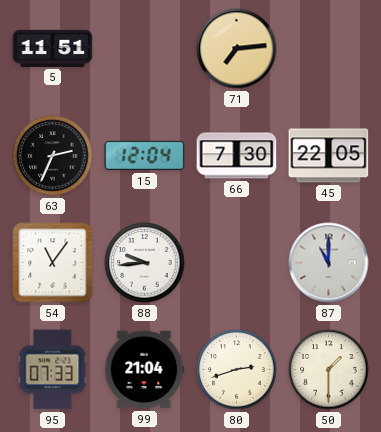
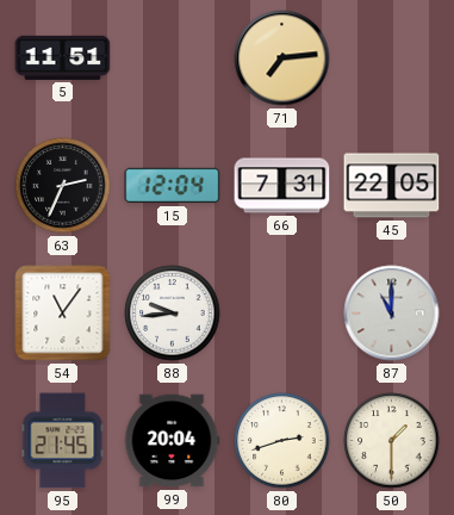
66: 7:30 -> 7:31 (282, 186)
95: 07:33 -> 21:45 (63, 441)
99: 21:04 -> 20:04 (173, 441)
